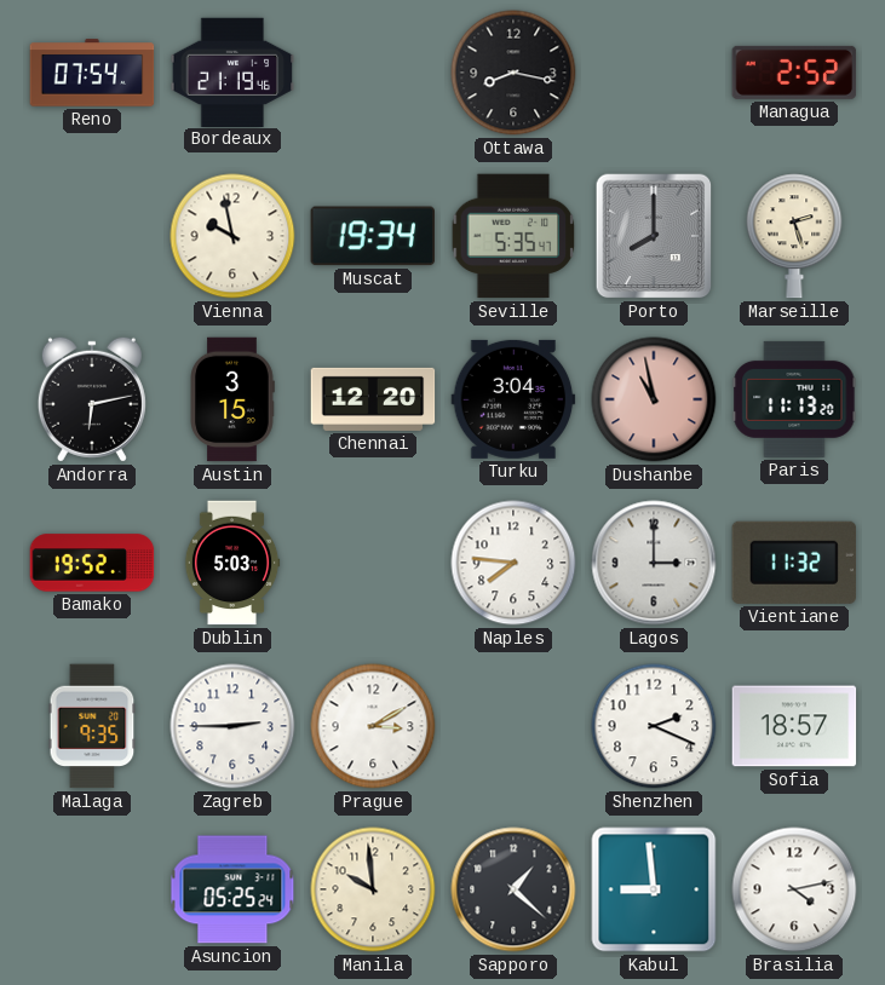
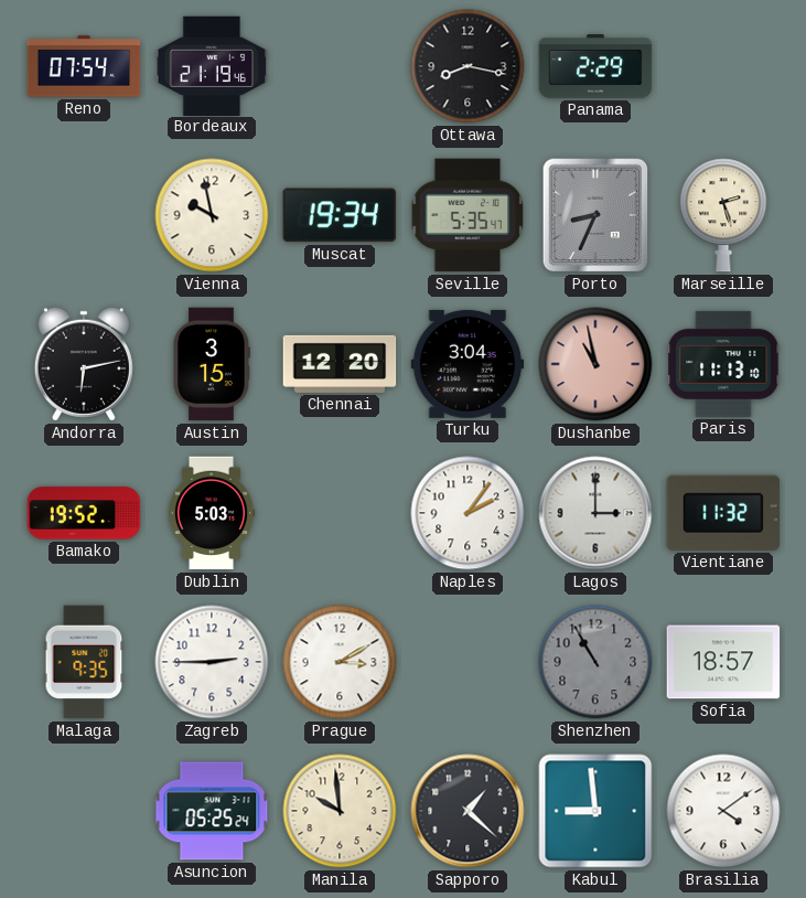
Panama: none -> 2:29 (595, 66)
Managua: 2:52 -> none (794, 73)
Porto: 8:00 -> 8:34 (595, 215)
Paris: 11:13:20 -> 11:13:10 (723, 364)
Naples: 7:46 -> 2:06 (468, 513)
Shenzhen: 2:19 -> 10:55 (595, 662)
Shenzhen dial: white -> grey (595, 662)
Brasilia: 4:13 -> 4:09 (723, 811)
